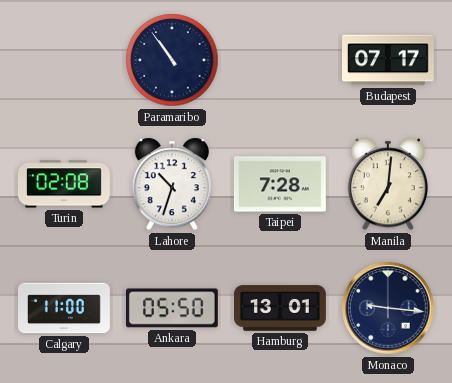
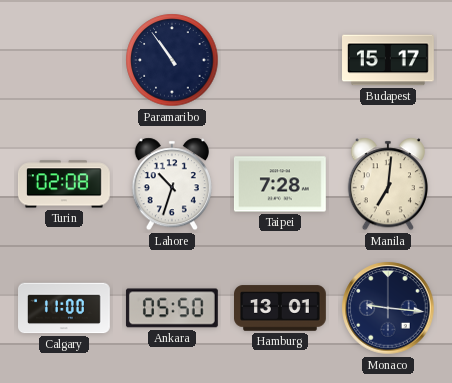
Budapest: 07:17 -> 15:17 (389, 60)
